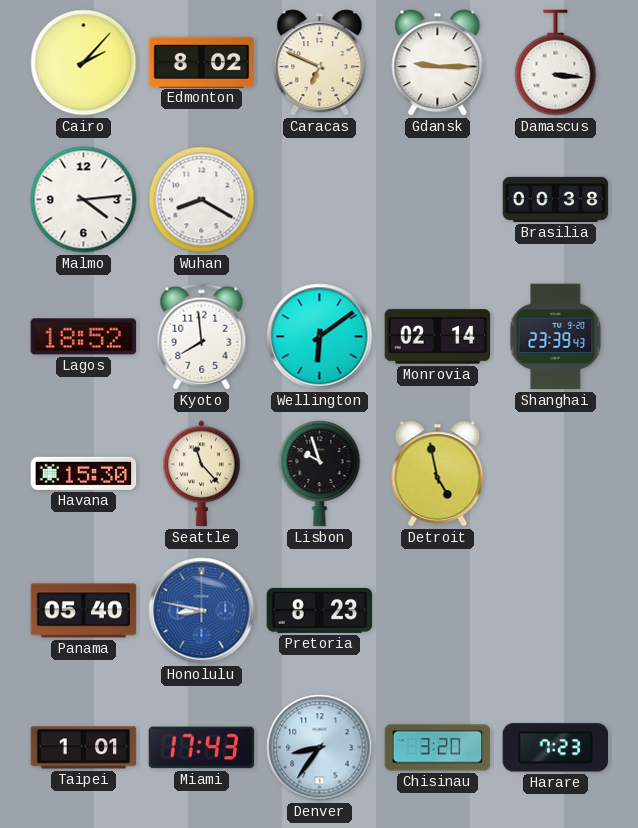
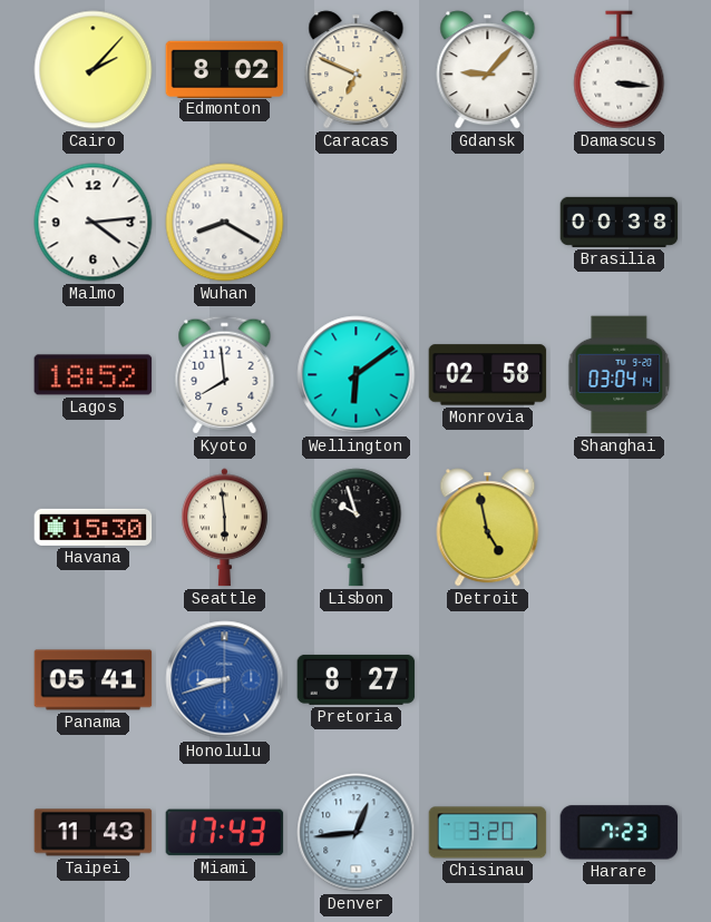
Gdansk: 9:15 -> 9:07 (488, 70)
Monrovia: 02:14 -> 02:58 (488, 375)
Shanghai: 23:39 -> 03:04 (620, 375)
Seattle: 11:23 -> 5:59 (225, 528)
Panama: 05:40 -> 05:41 (94, 680)
Honolulu: 8:47 -> 8:42 (225, 680)
Pretoria: 8:23 -> 8:27 (357, 679)
Taipei: 1:01 -> 11:43 (94, 833)
Denver: 8:36 -> 12:44 (357, 833)
